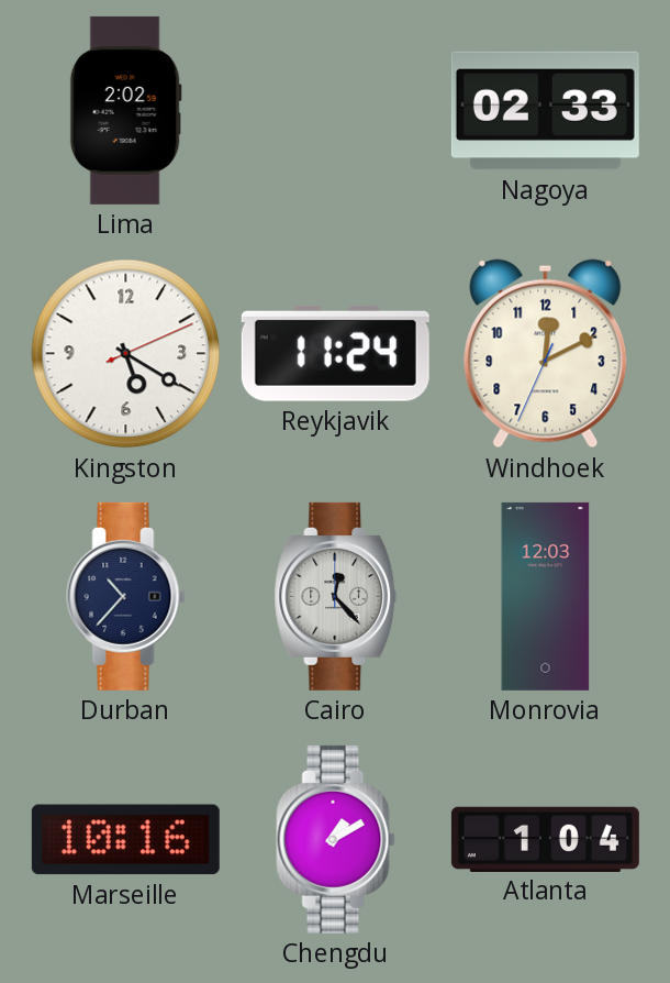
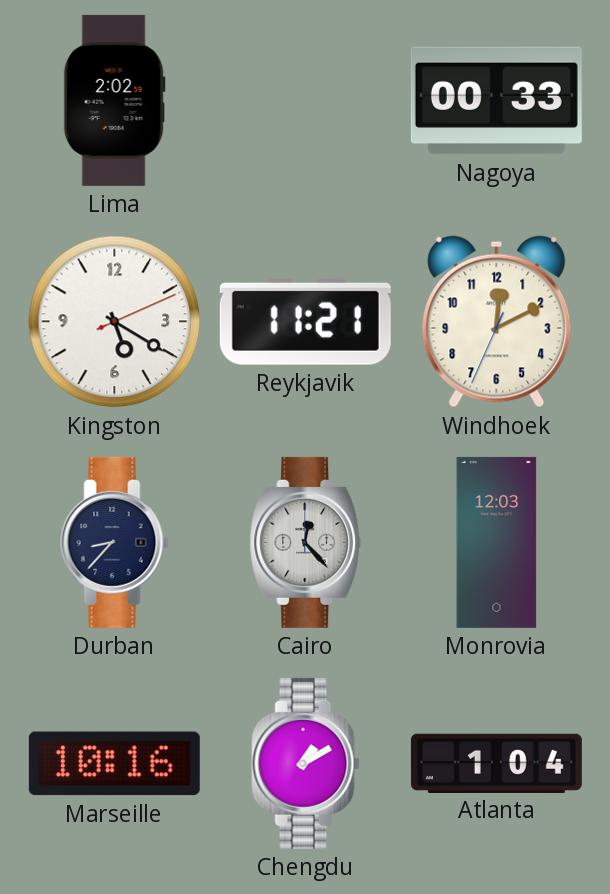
Nagoya: 02:33 -> 00:33 (496, 101)
Reykjavik: 11:24 -> 11:21 (305, 321)
Durban: 10:37 -> 8:37 (115, 542)
